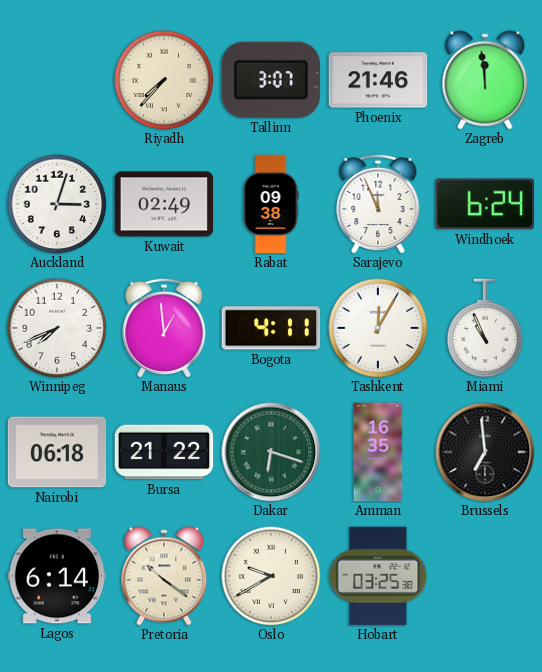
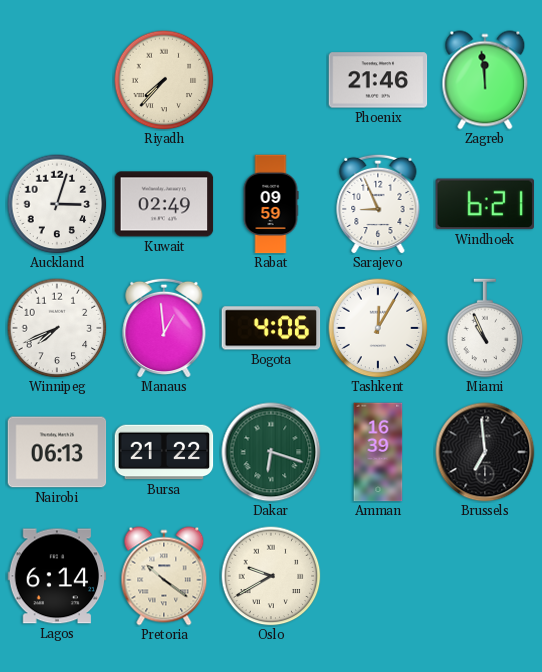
Tallinn: 3:07 -> none (270, 80)
Rabat: 09:38 -> 09:59 (271, 204)
Sarajevo: 11:56 -> 8:56 (378, 204)
Windhoek: 6:24 -> 6:21 (484, 204)
Bogota: 4:11 -> 4:06 (271, 328)
Nairobi: 06:18 -> 06:13 (57, 452)
Amman: 16:35 -> 16:39 (378, 452)
Hobart: 03:25 -> none (378, 576)
